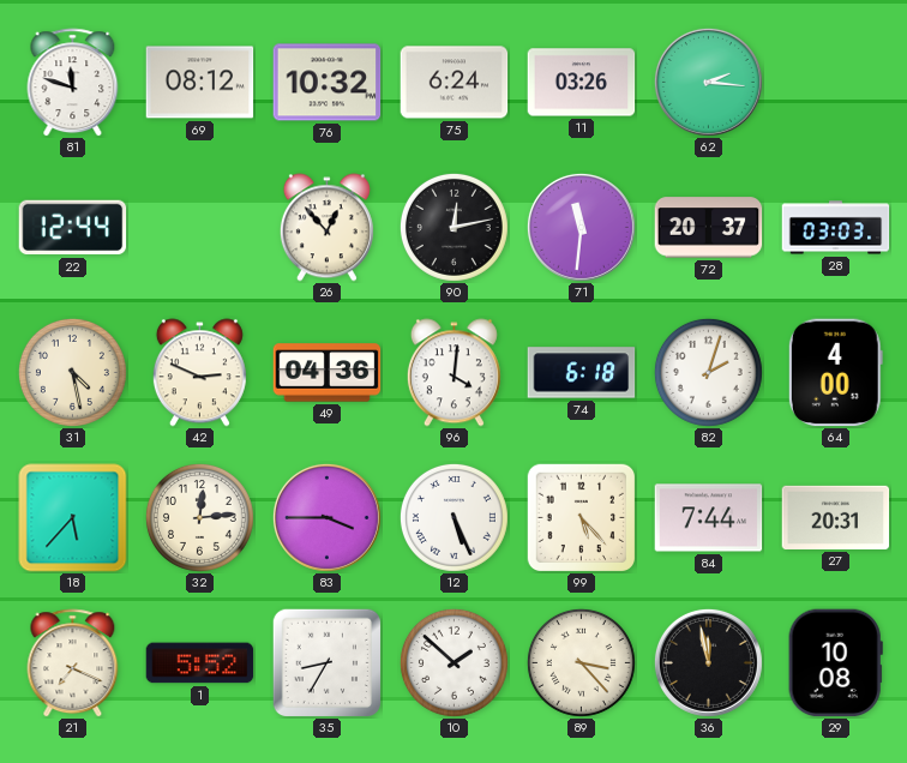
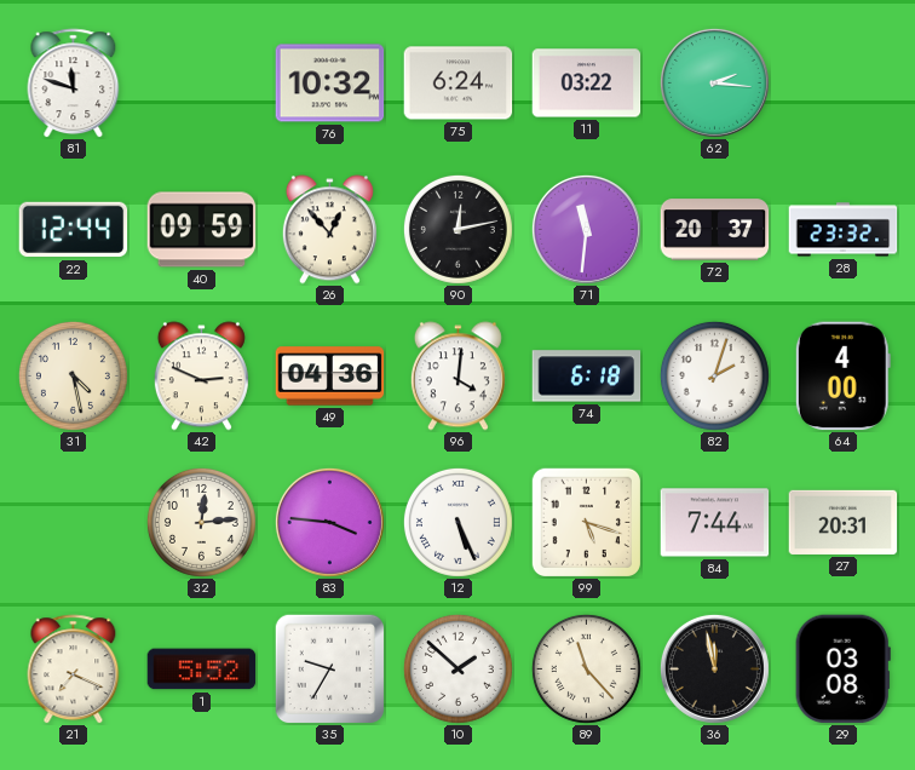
69: 08:12 -> none (200, 83)
11: 03:26 -> 03:22 (587, 84)
40: none -> 09:59 (202, 230)
28: 03:03 -> 23:32 (844, 230)
18: 5:37 -> none (73, 518)
83: 3:45 -> 3:46 (329, 522)
99: 5:23 -> 5:18 (586, 522)
35: 8:35 -> 9:35 (329, 668)
89: 3:23 -> 11:23 (586, 668)
29: 10:08 -> 03:08 (842, 670)
